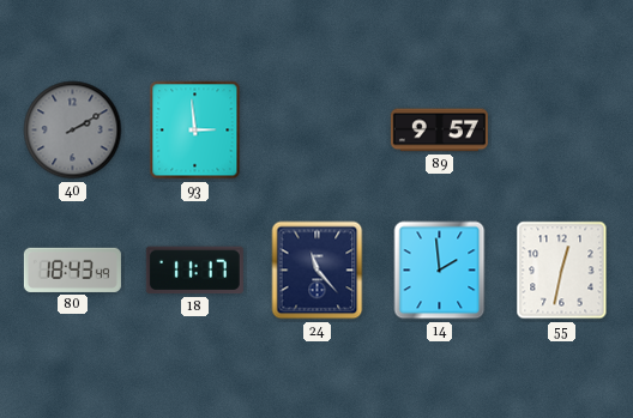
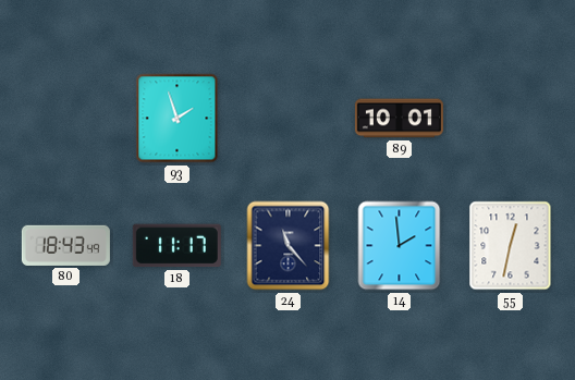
40: 2:10 -> none (73, 131)
93: 2:59 -> 1:57 (178, 119)
89: 9:57 -> 10:01 (399, 119)
